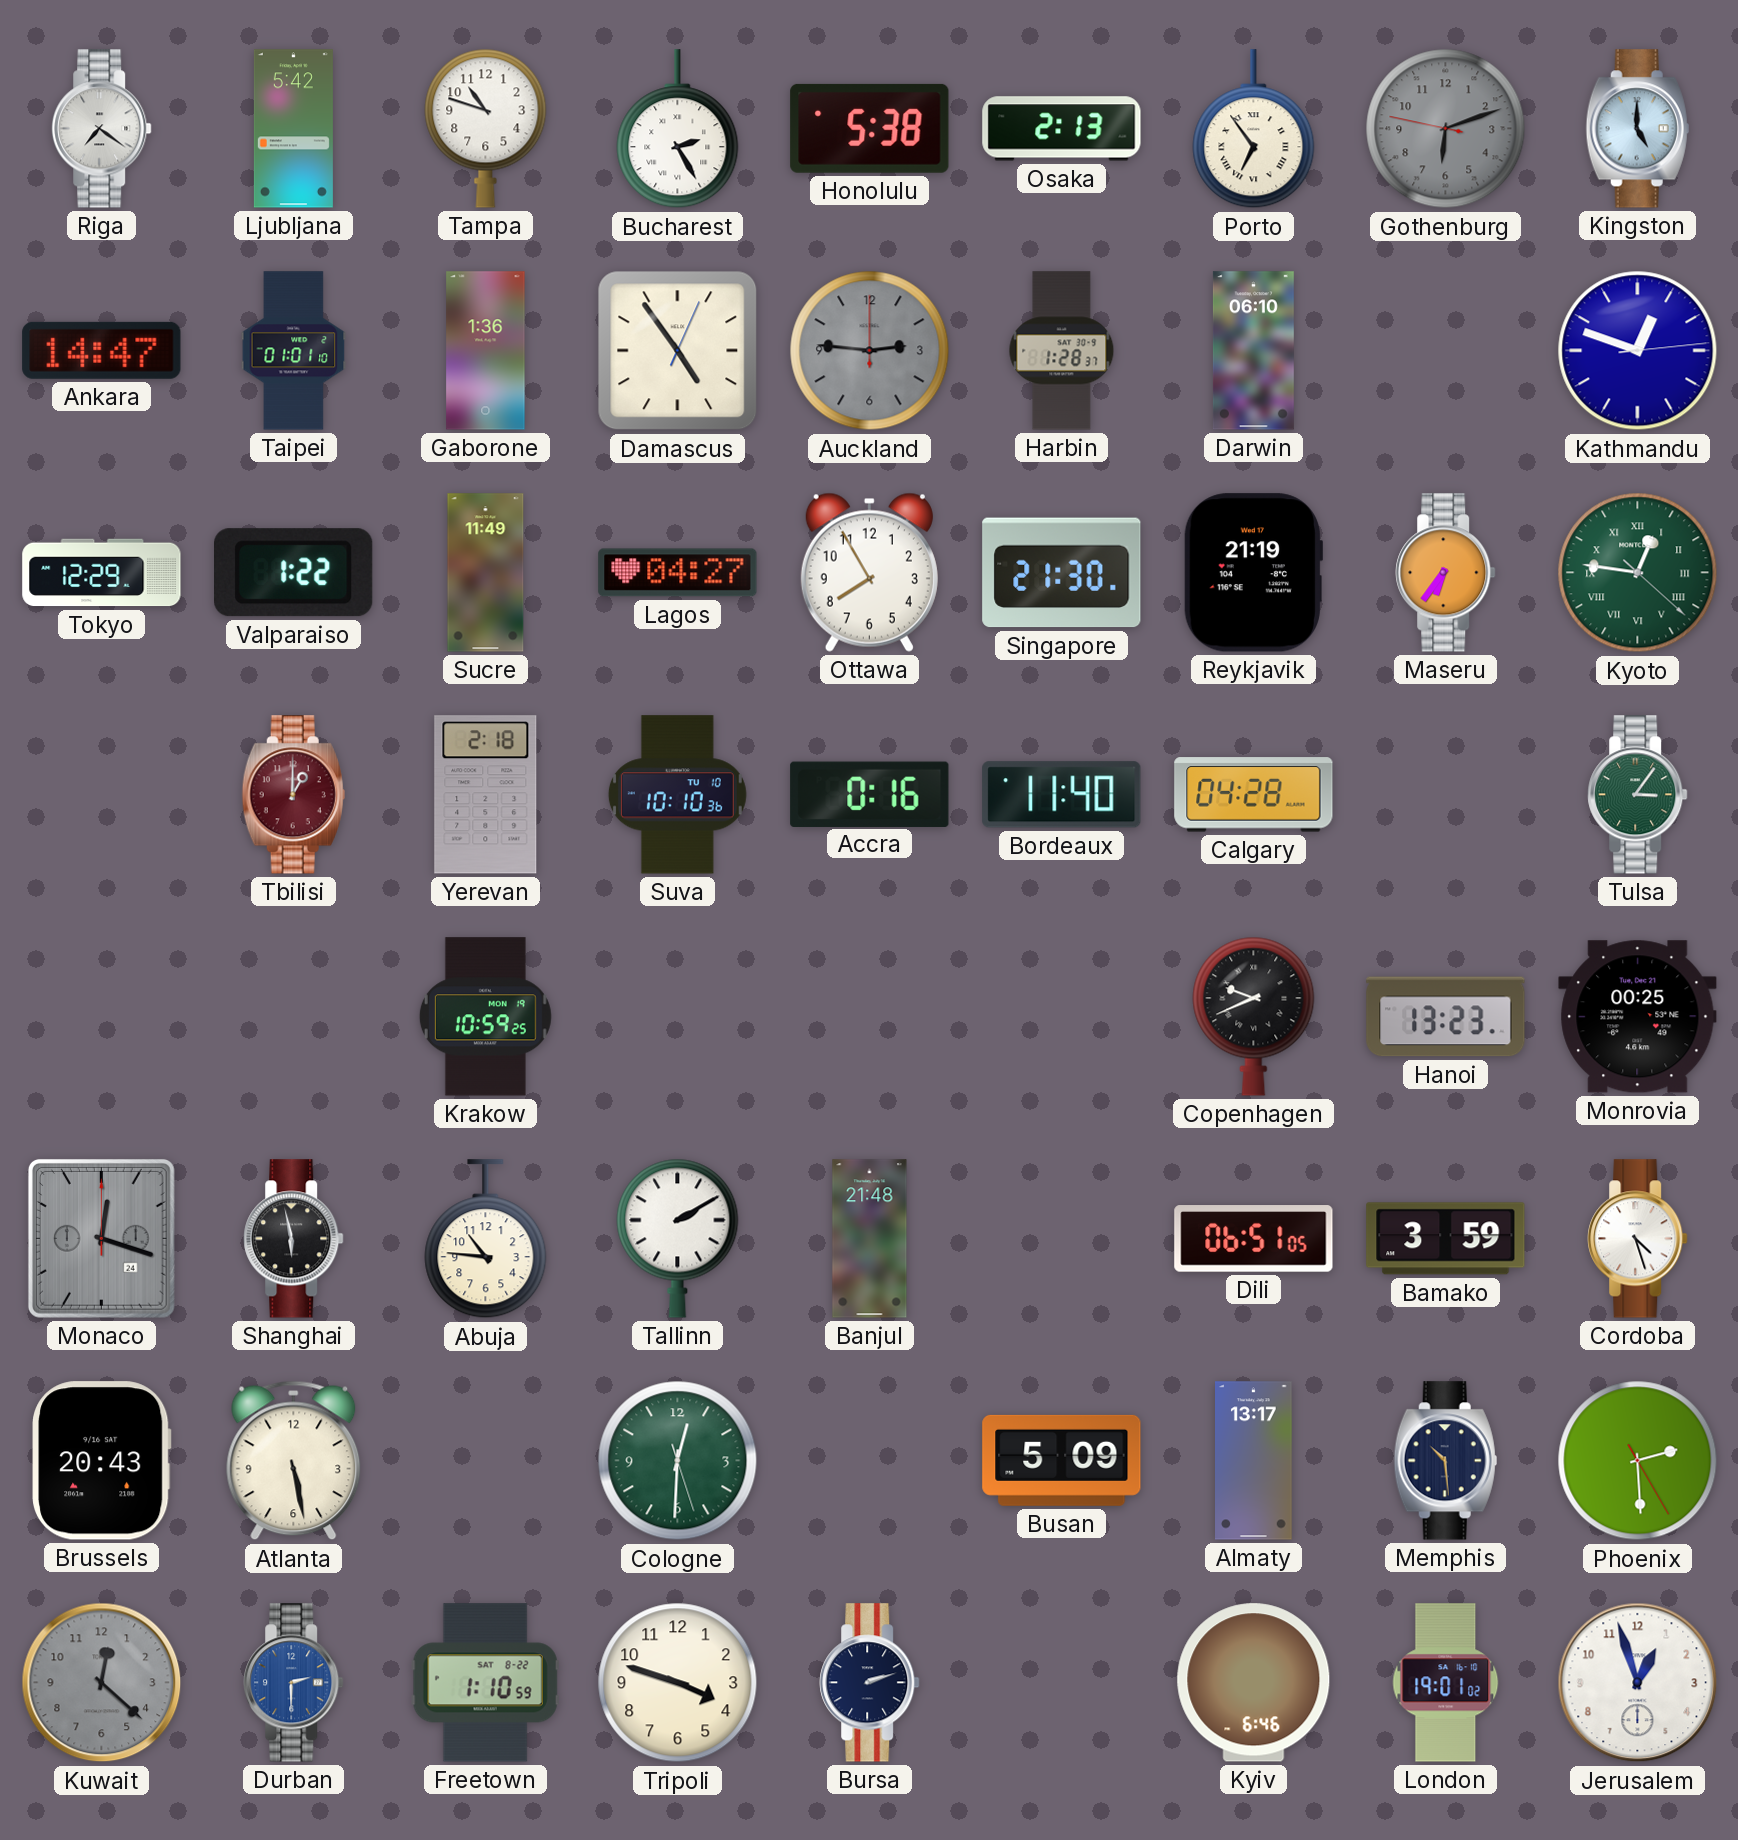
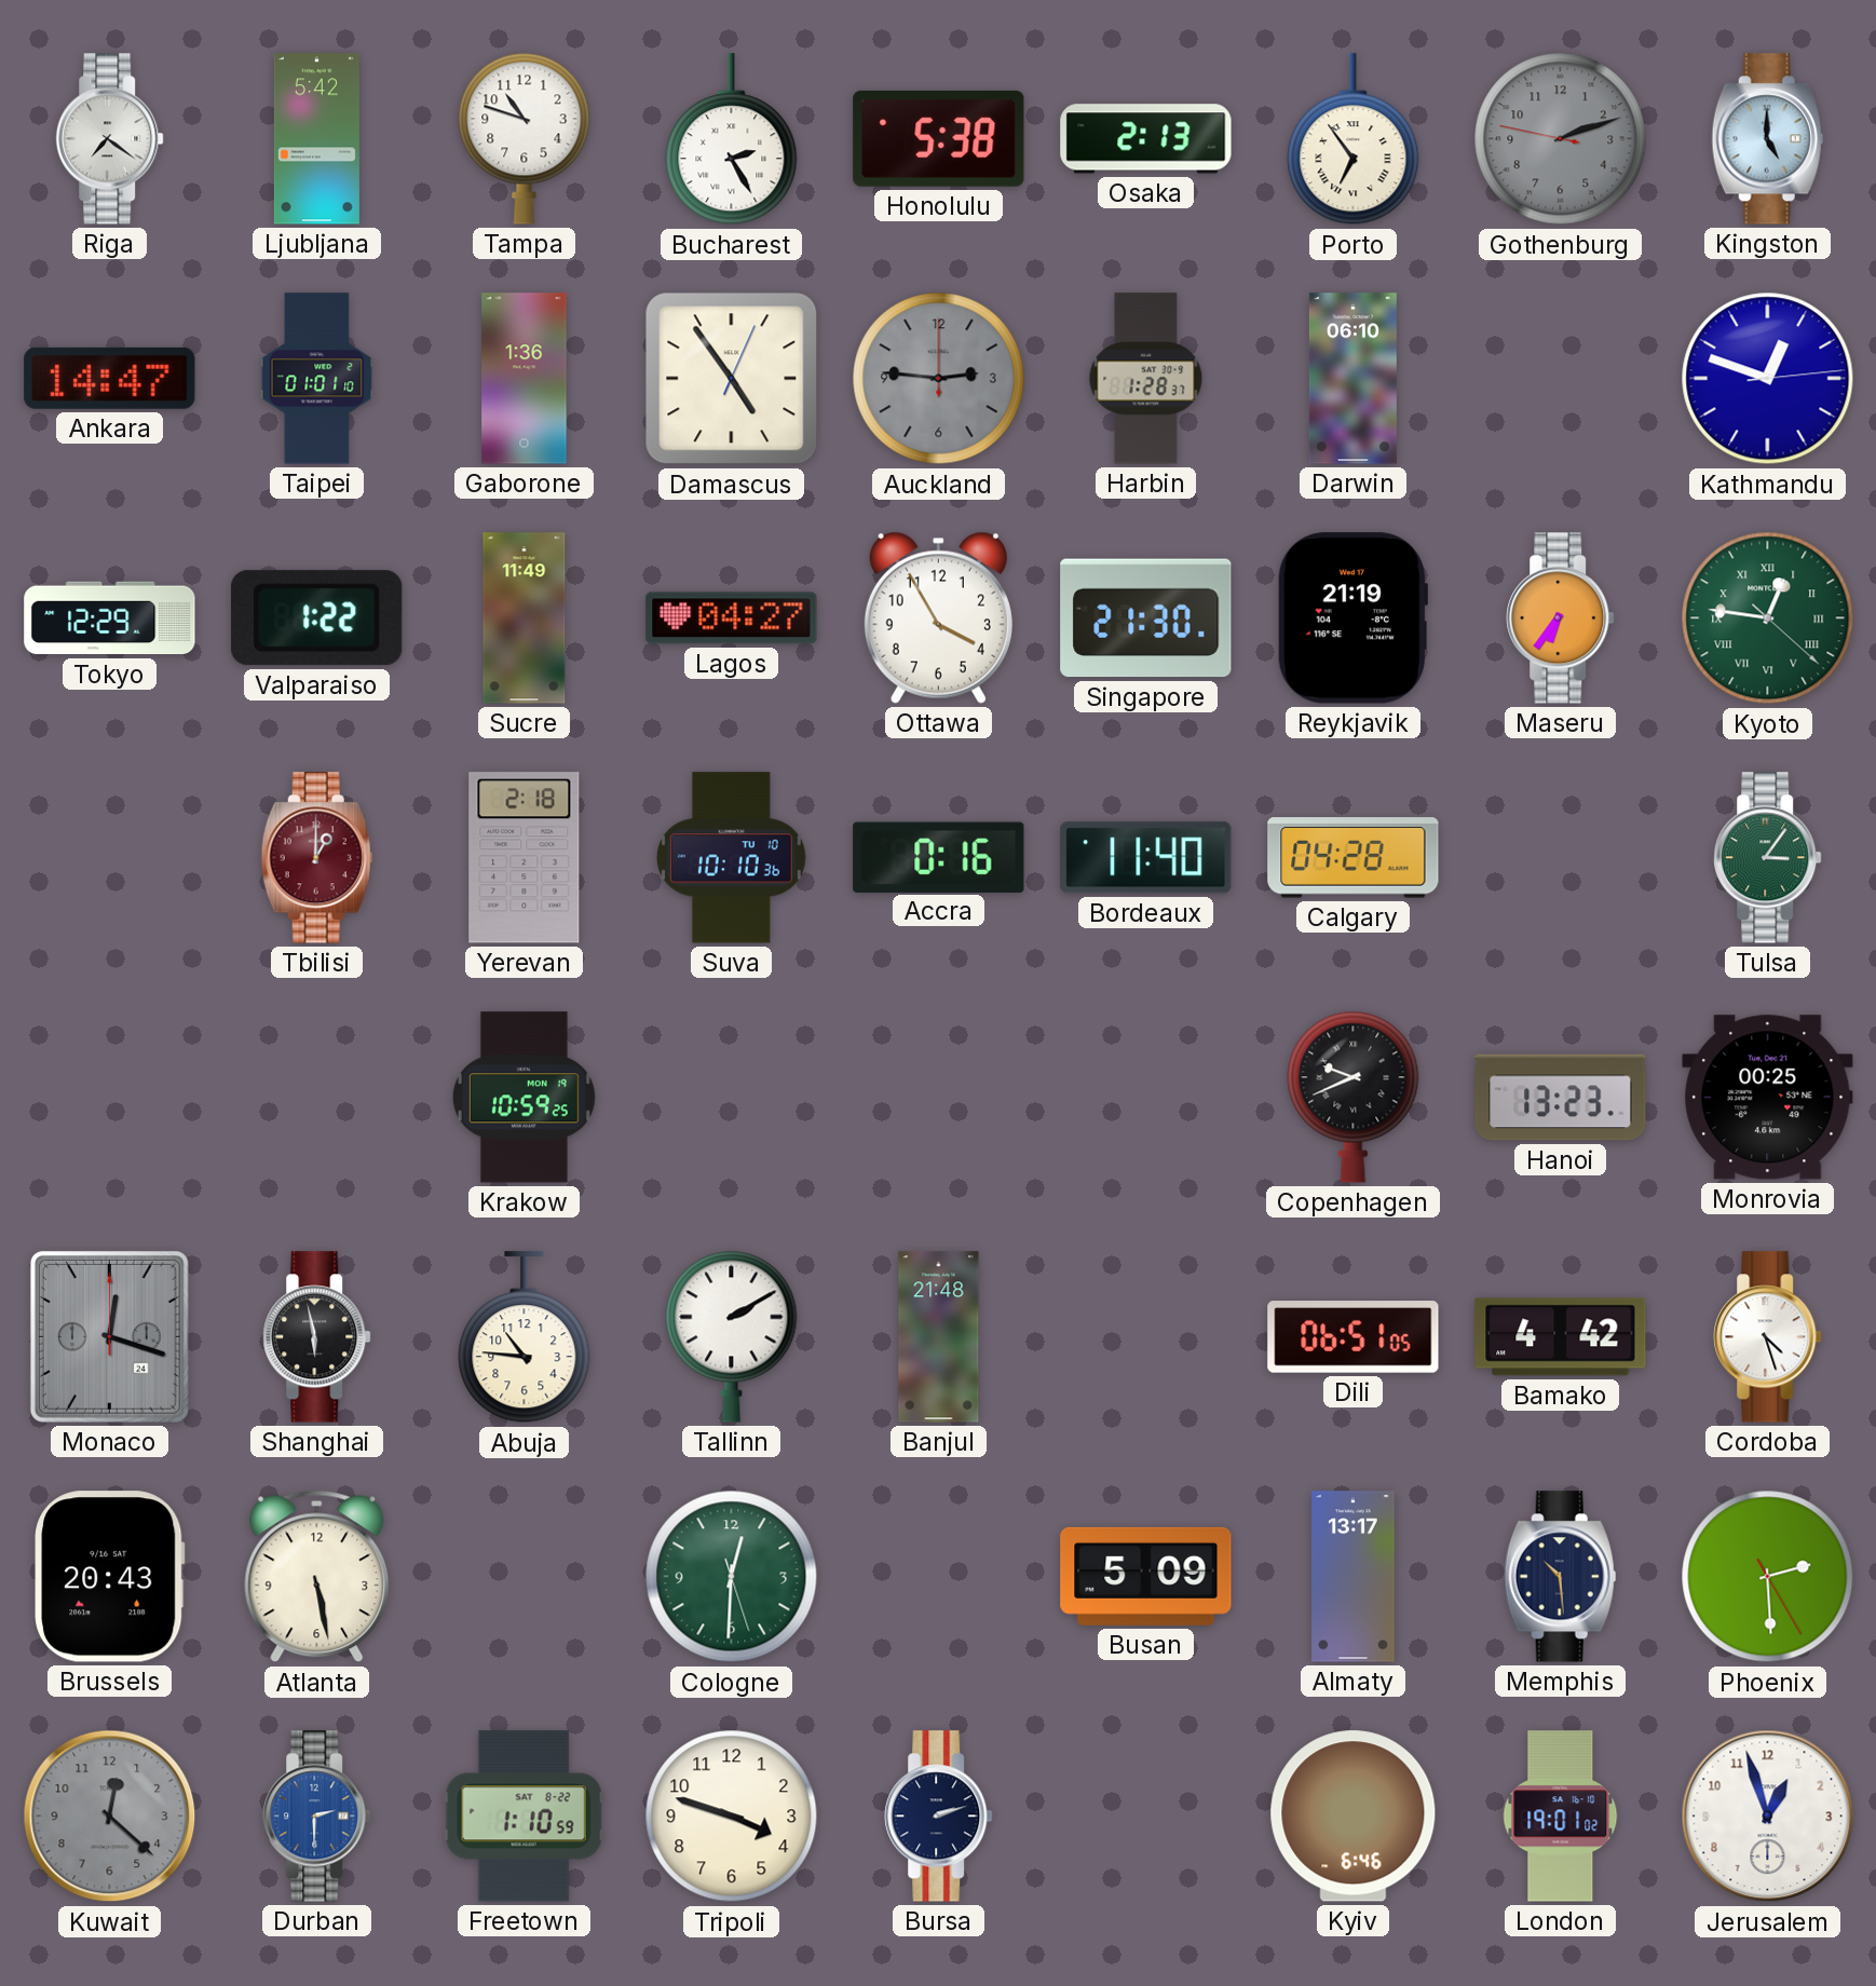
Gothenburg: 6:11 -> 2:11 (1561, 139)
Ottawa: 7:55 -> 3:55 (938, 617)
Bamako: 3:59 -> 4:42 (1561, 1337)
